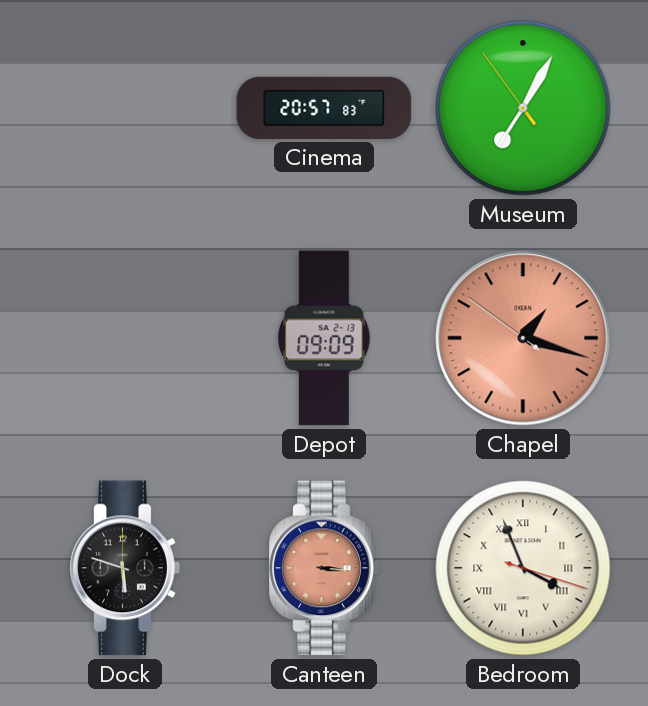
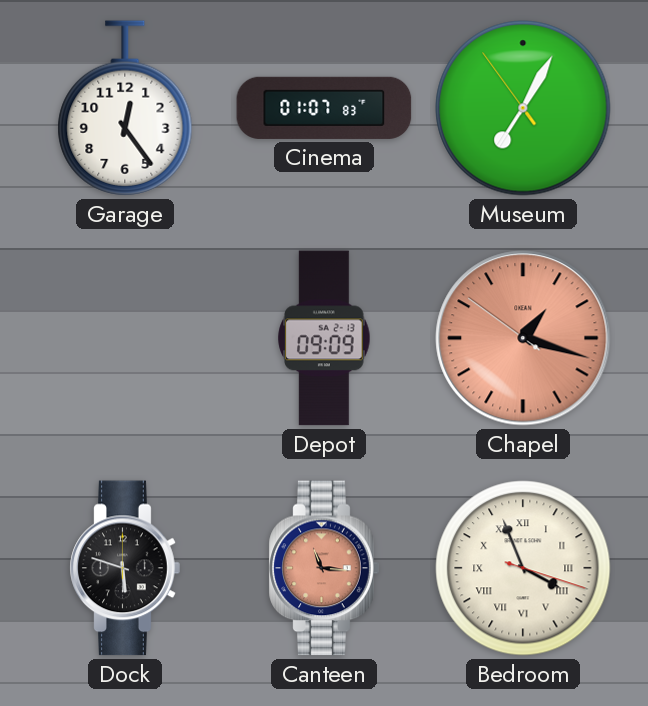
Garage: none -> 12:24 (125, 108)
Cinema: 20:57 -> 01:07 (324, 108)
Canteen: 3:16 -> 11:16 (324, 568)
